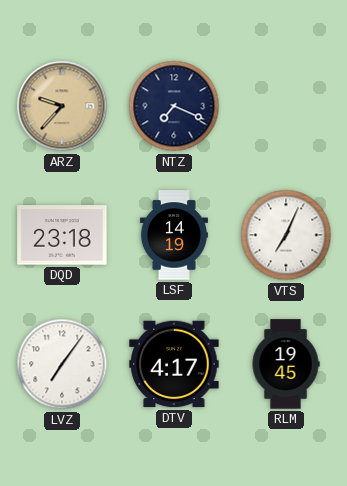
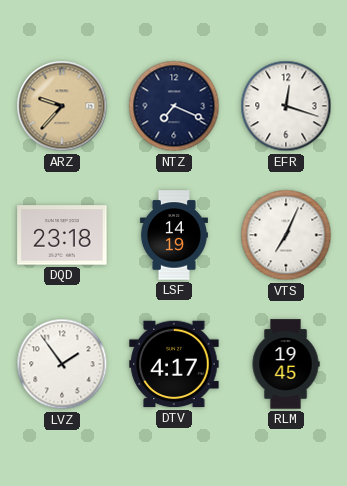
EFR: none -> 12:18 (286, 106)
LVZ: 7:06 -> 1:54 (62, 364)
